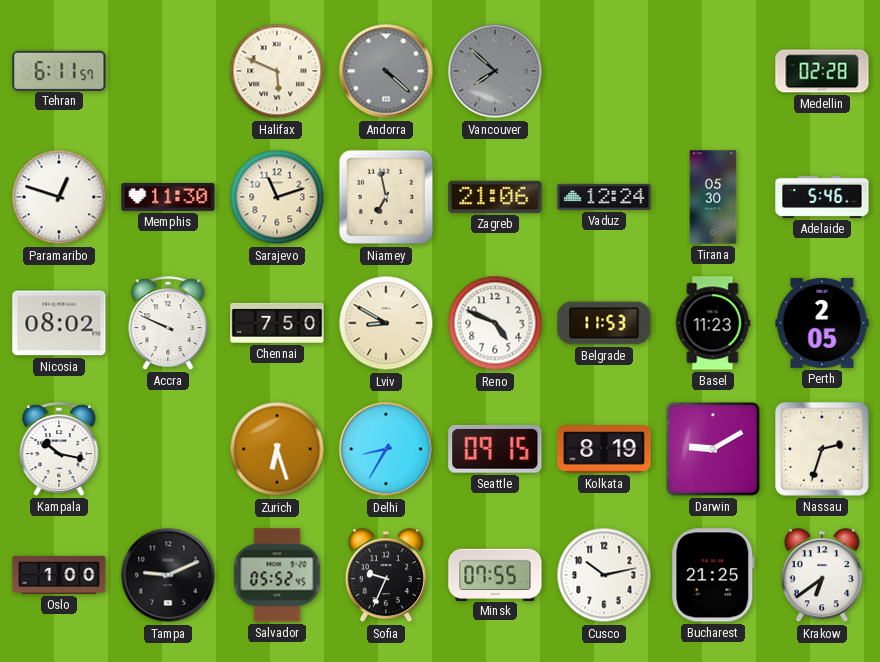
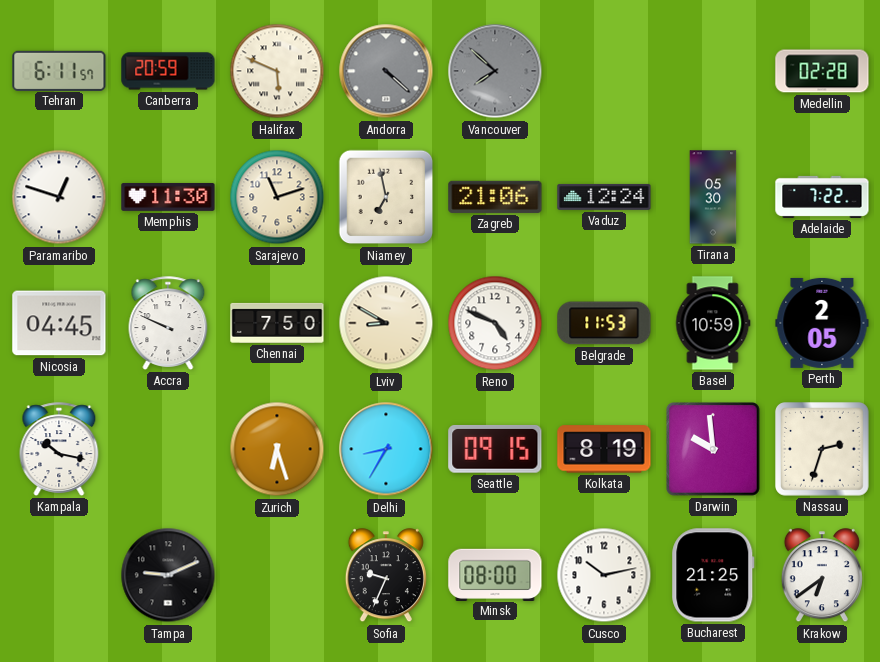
Canberra: none -> 20:59 (168, 71)
Adelaide: 5:46 -> 7:22 (822, 197)
Nicosia: 08:02 -> 04:45 (59, 323)
Basel: 11:23 -> 10:59 (713, 323)
Darwin: 9:10 -> 9:59 (714, 450)
Oslo: 1:00 -> none (59, 575)
Salvador: 05:52 -> none (277, 575)
Minsk: 07:55 -> 08:00 (495, 574)
